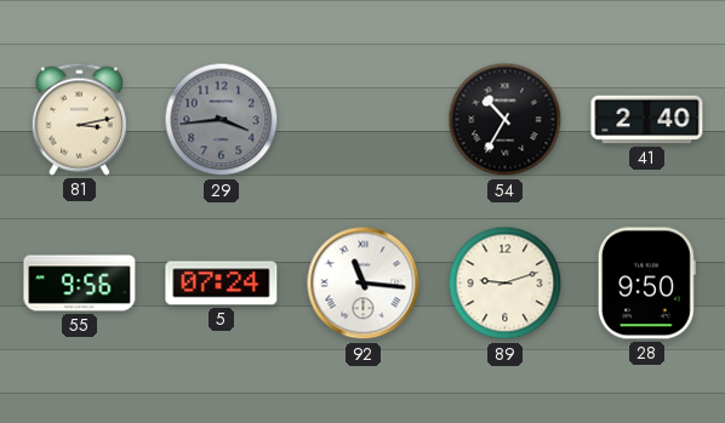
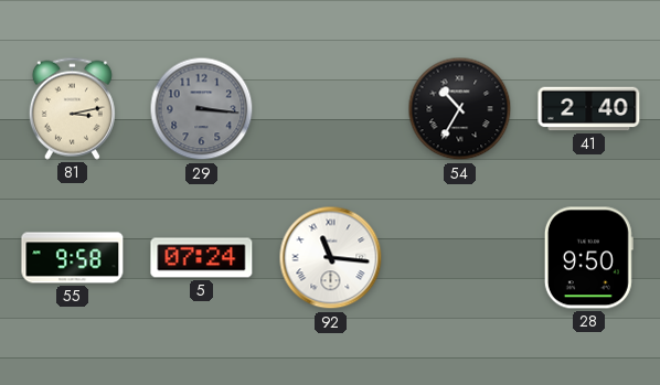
29: 3:44 -> 3:16 (202, 109)
55: 9:56 -> 9:58 (73, 258)
89: 9:12 -> none (506, 284)
